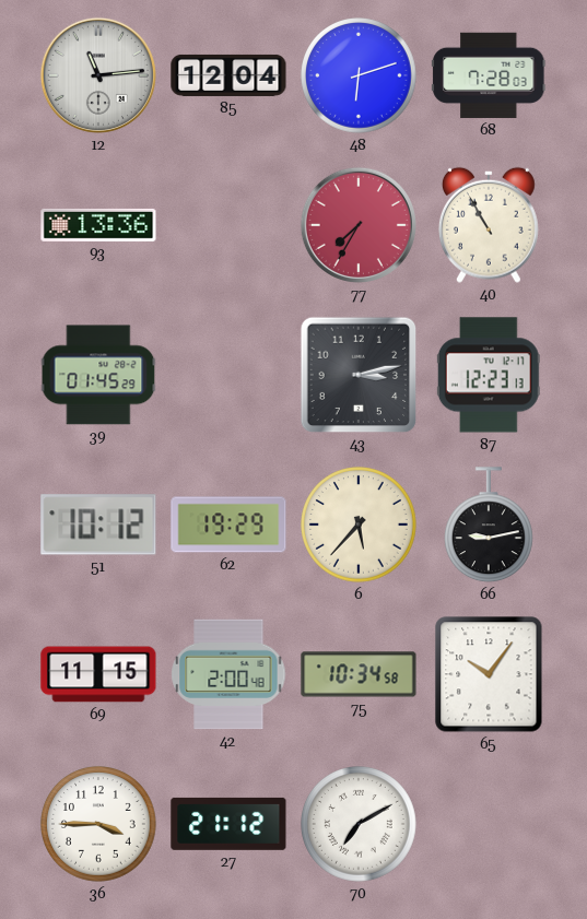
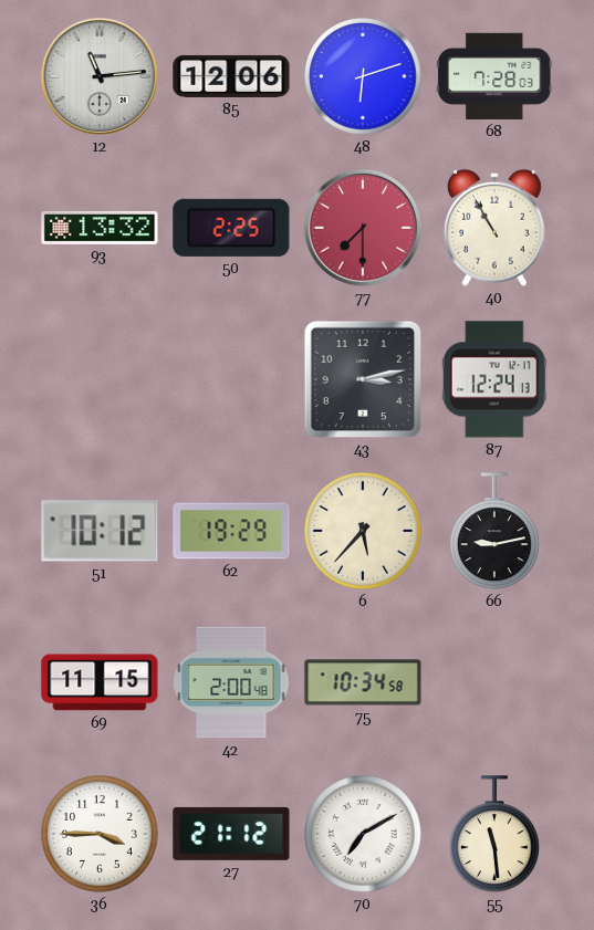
85: 12:04 -> 12:06 (231, 76)
93: 13:36 -> 13:32 (100, 228)
50: none -> 2:25 (231, 228)
77: 7:35 -> 7:30 (363, 228)
39: 01:45 -> none (98, 375)
87: 12:23 -> 12:24 (494, 379)
65: 10:06 -> none (489, 674)
55: none -> 11:29 (496, 835)
